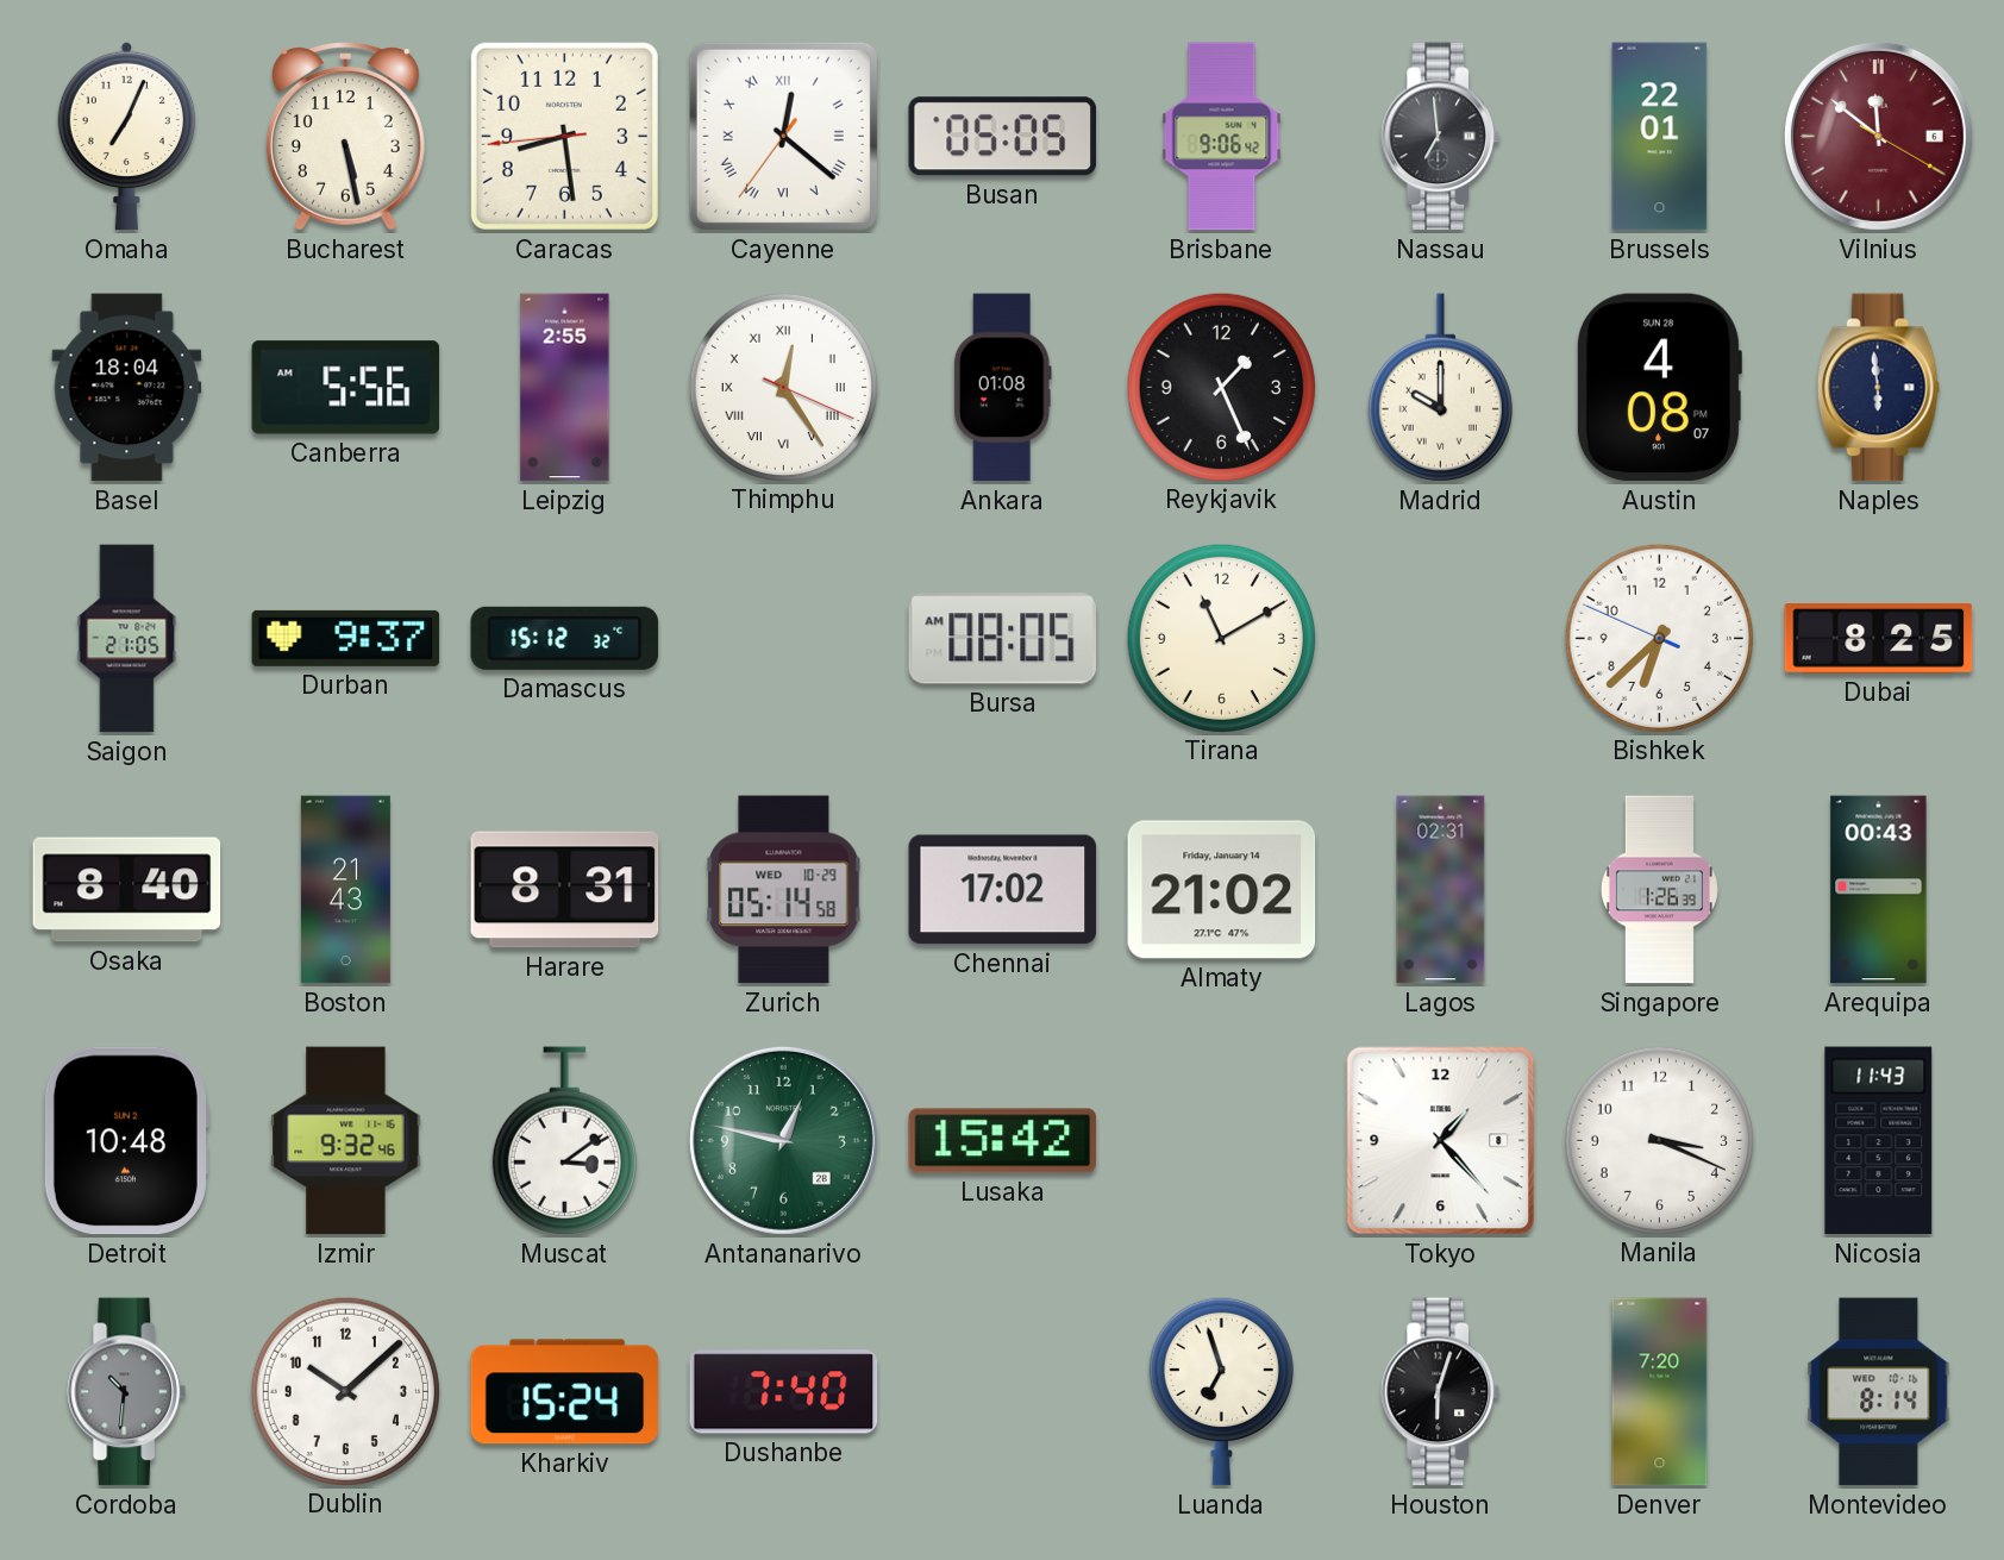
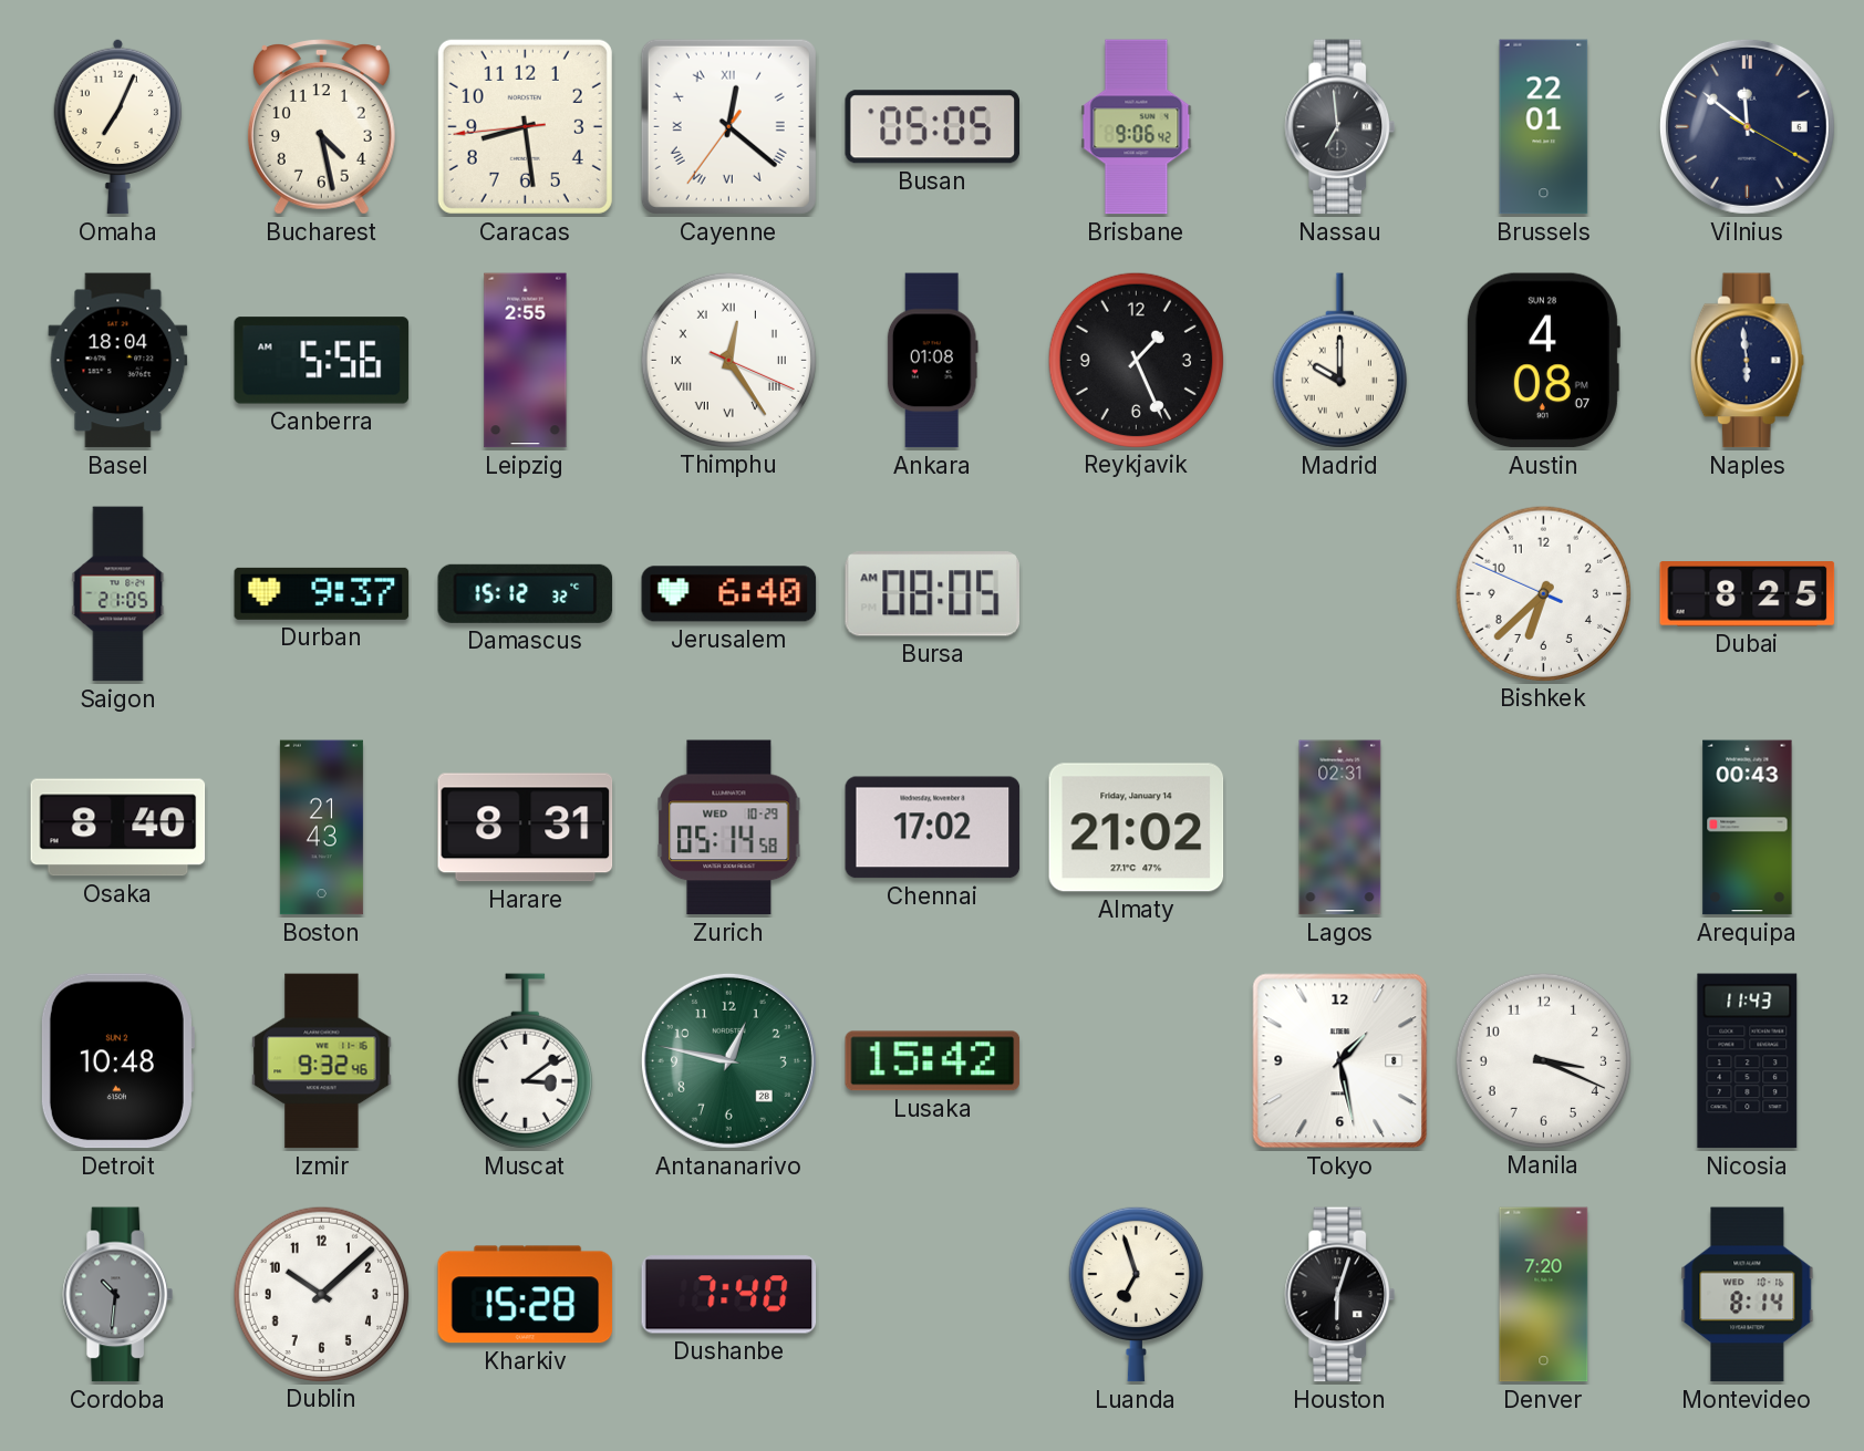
Bucharest: 5:28 -> 4:28 (321, 127)
Vilnius dial: burgundy -> navy (1747, 126)
Jerusalem: none -> 6:40 (729, 594)
Tirana: 11:10 -> none (1221, 638)
Singapore: 1:26 -> none (1659, 890)
Tokyo: 1:23 -> 1:28 (1340, 1061)
Kharkiv: 15:24 -> 15:28 (526, 1295)
